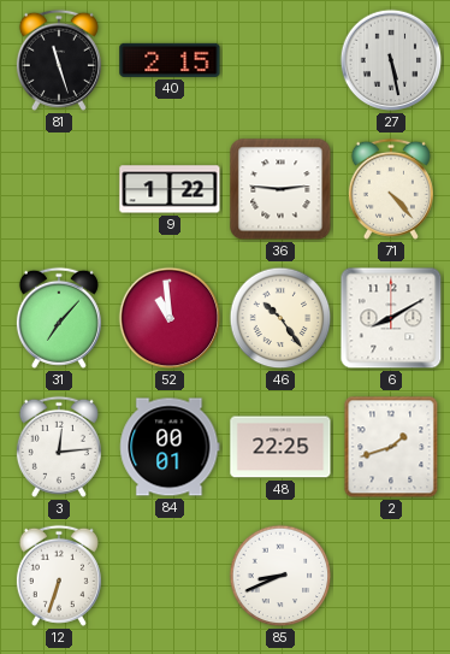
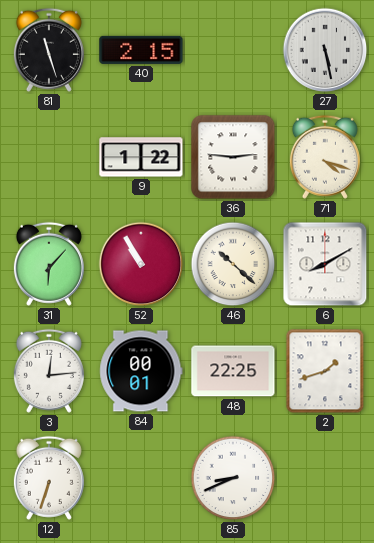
71: 4:23 -> 4:18 (325, 157)
31: 7:07 -> 6:07 (49, 264)
52: 10:59 -> 10:55 (141, 264)
46: 10:24 -> 10:22 (233, 264)
